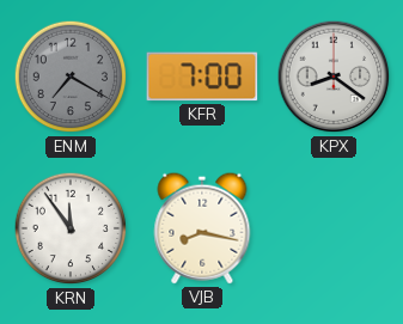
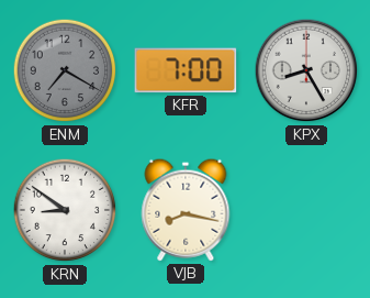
KPX: 8:21 -> 8:25 (306, 70)
KRN: 11:54 -> 8:51 (65, 210)
